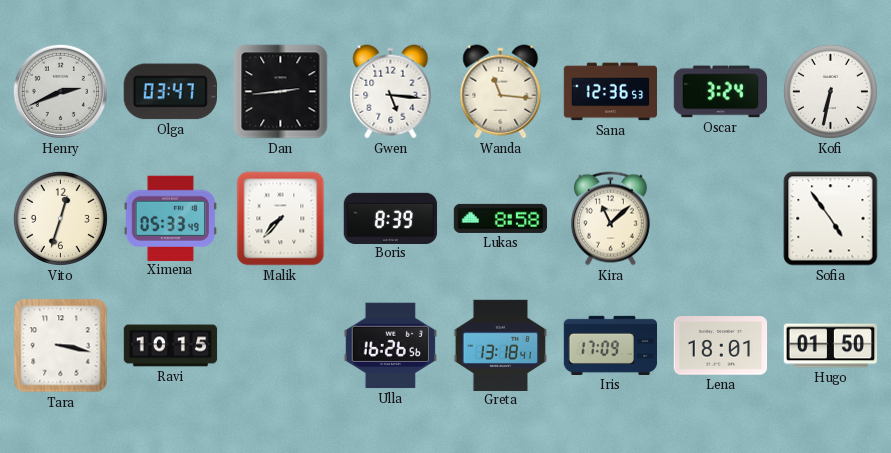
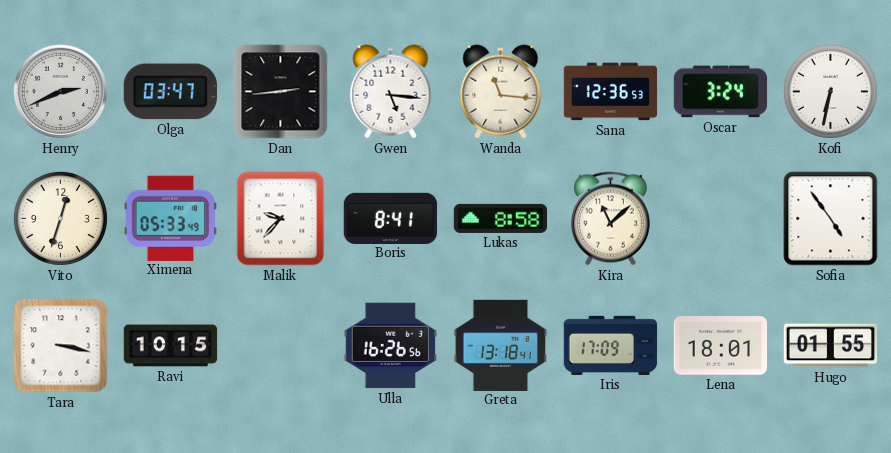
Malik: 7:37 -> 9:37 (281, 219)
Boris: 8:39 -> 8:41 (391, 218)
Hugo: 01:50 -> 01:55 (831, 346)
